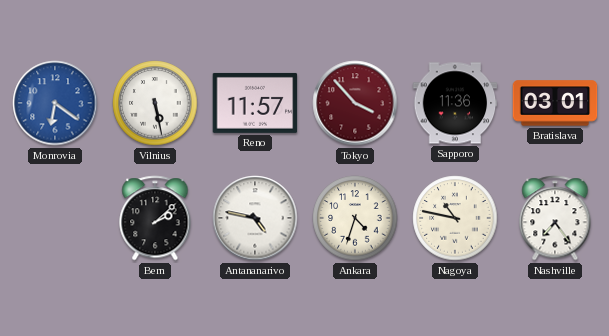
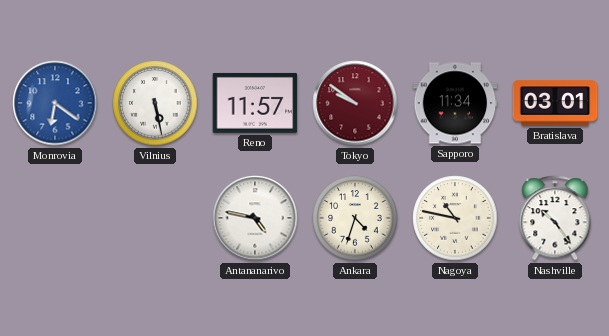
Tokyo: 3:53 -> 9:51 (355, 103)
Sapporo: 11:36 -> 11:34 (455, 103)
Bern: 2:08 -> none (155, 218)
Nashville: 7:24 -> 10:24 (555, 218)
